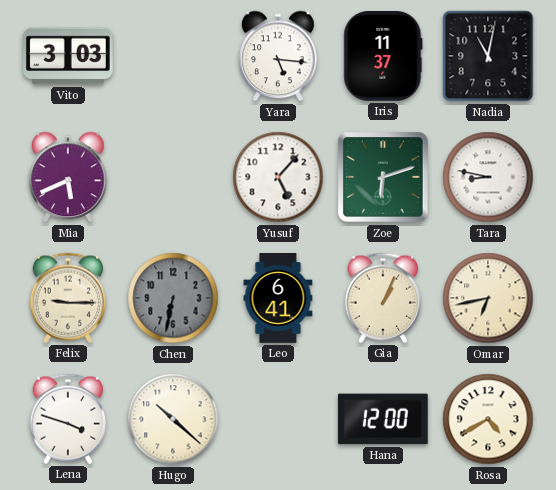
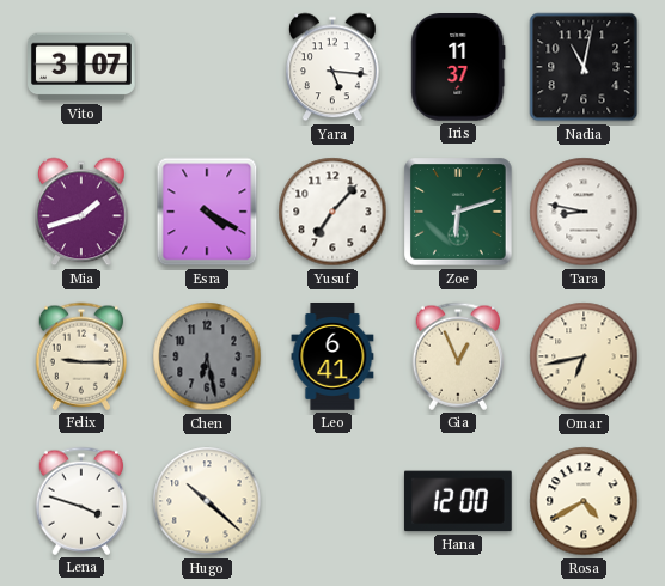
Vito: 3:03 -> 3:07 (83, 67)
Mia: 5:41 -> 1:42 (81, 212)
Esra: none -> 4:20 (207, 212)
Yusuf: 5:07 -> 7:07 (332, 212)
Chen: 6:32 -> 6:28 (207, 356)
Gia: 1:04 -> 12:56 (458, 356)
